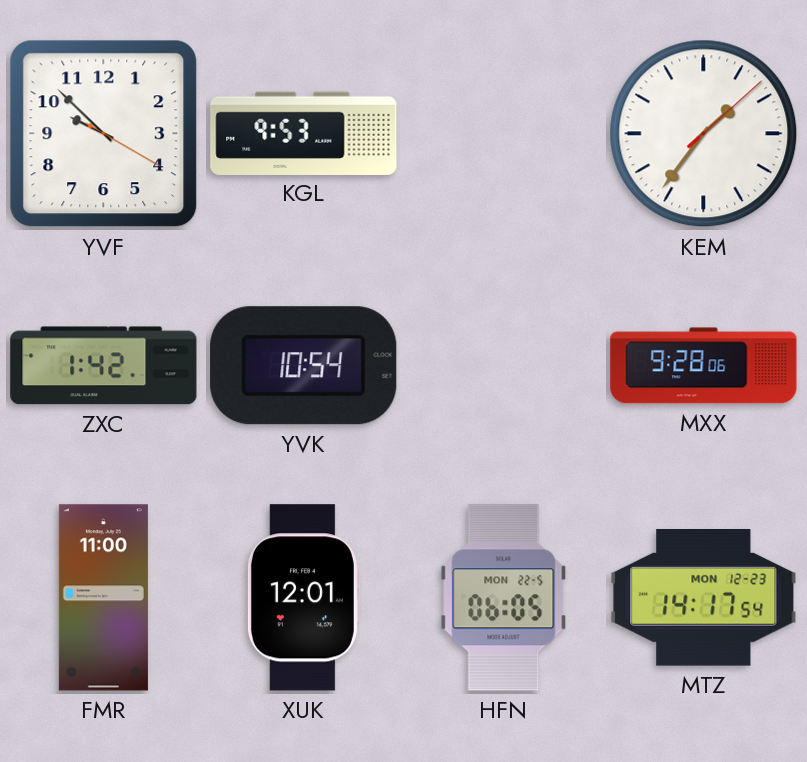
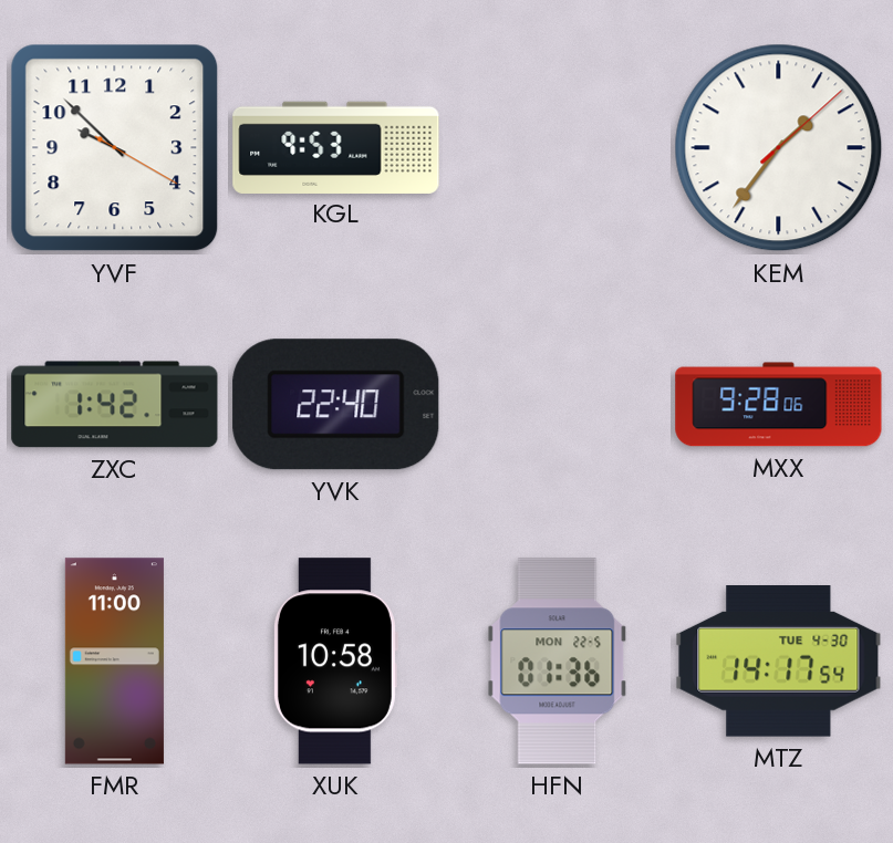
YVK: 10:54 -> 22:40 (336, 405)
XUK: 12:01 -> 10:58 (335, 662)
HFN: 06:05 -> 01:36 (558, 662)
MTZ date: MON 12-23 -> TUE 4-30 (779, 662)
